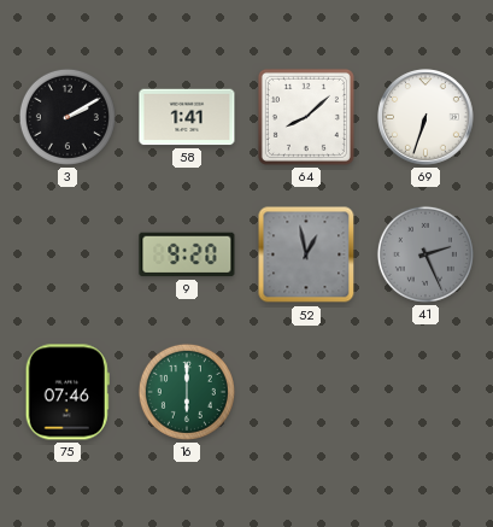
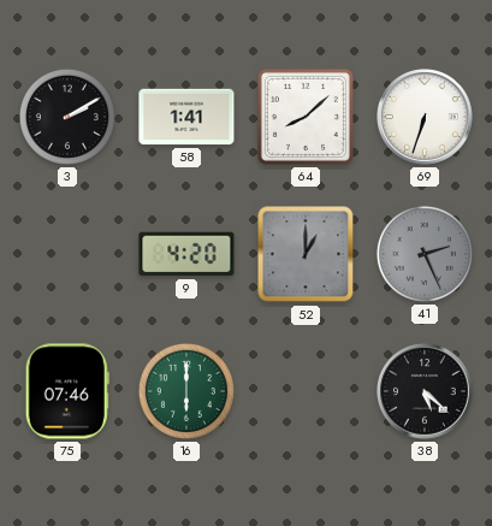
9: 9:20 -> 4:20 (186, 254)
52: 12:58 -> 1:00 (306, 254)
38: none -> 5:22 (426, 392)
